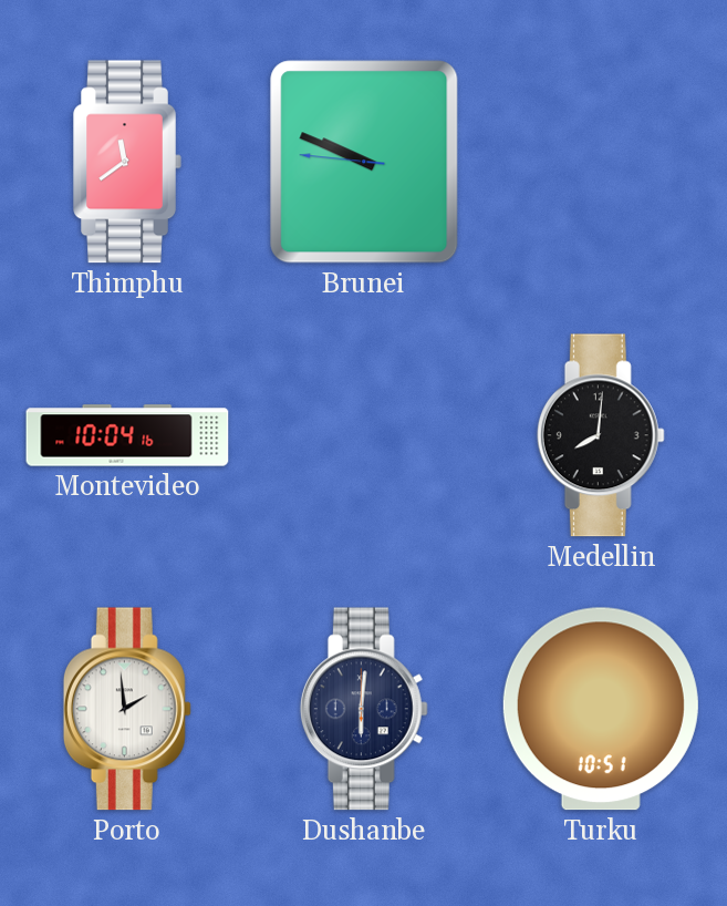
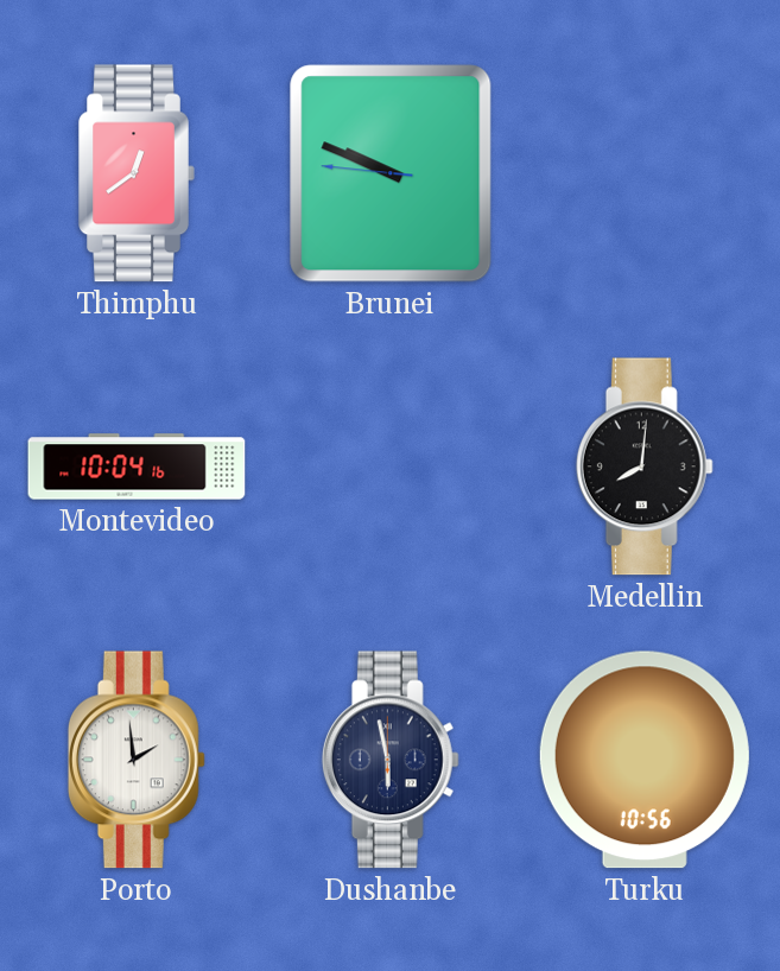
Thimphu: 11:39 -> 12:39 (137, 173)
Dushanbe: 6:01 -> 5:58 (391, 760)
Turku: 10:51 -> 10:56 (645, 760)
